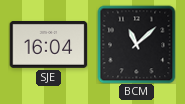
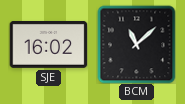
SJE: 16:04 -> 16:02 (48, 44)
